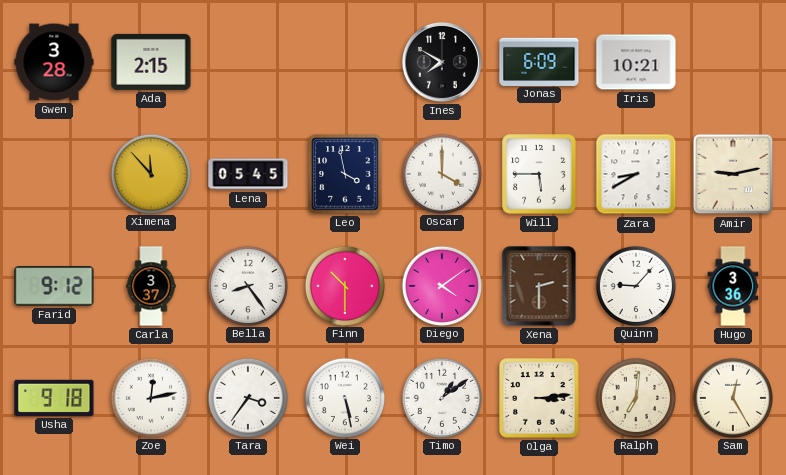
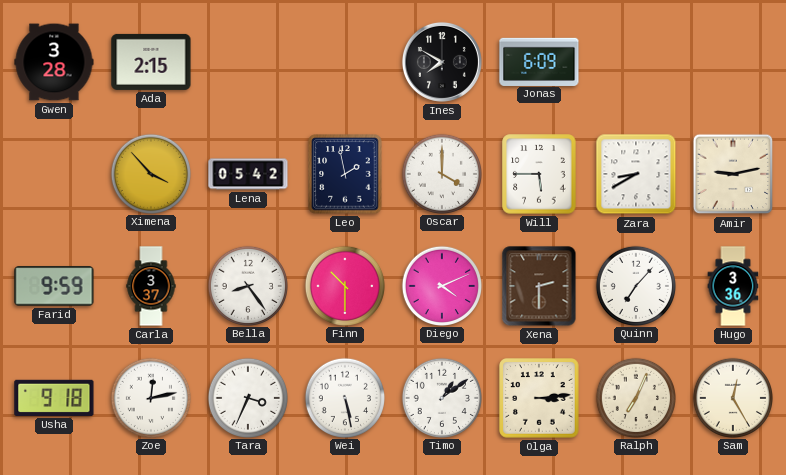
Iris: 10:21 -> none (636, 62)
Ximena: 11:53 -> 3:53 (150, 173)
Lena: 05:45 -> 05:42 (248, 174)
Leo: 3:58 -> 1:58 (345, 174)
Farid: 9:12 -> 9:59 (54, 286)
Diego: 4:09 -> 4:11 (441, 285)
Quinn: 9:07 -> 7:07 (635, 285)
Tara: 3:36 -> 3:34 (247, 397)
Ralph: 7:01 -> 7:04 (635, 397)
